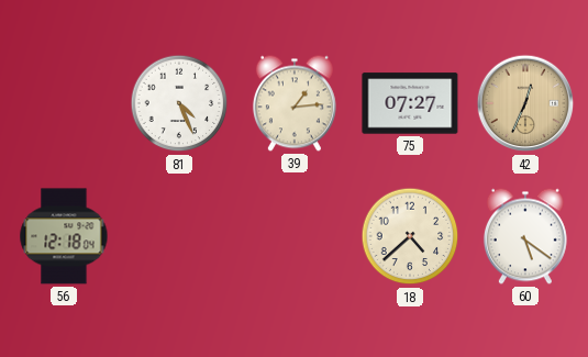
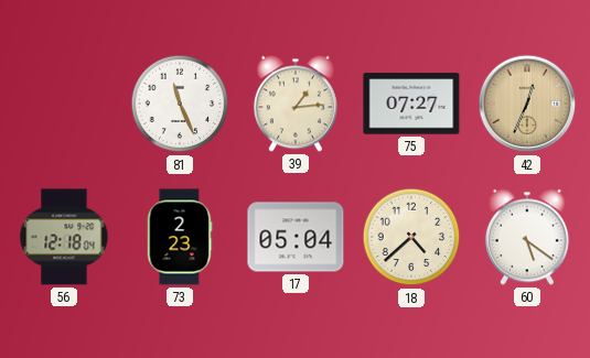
81: 4:26 -> 11:26 (180, 104)
73: none -> 2:23 (180, 237)
17: none -> 05:04 (296, 237)
